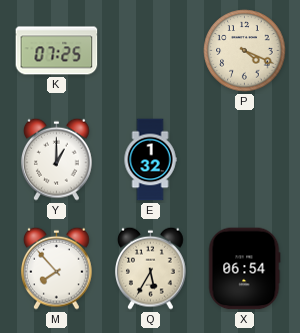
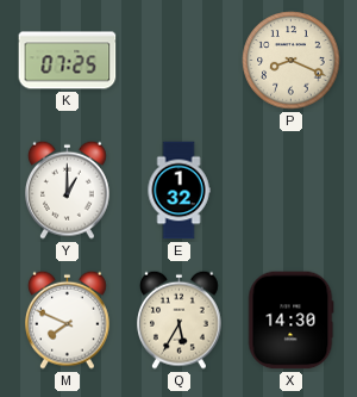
P: 4:19 -> 8:19 (292, 61)
M: 7:53 -> 7:49 (68, 320)
X: 06:54 -> 14:30 (290, 321)
